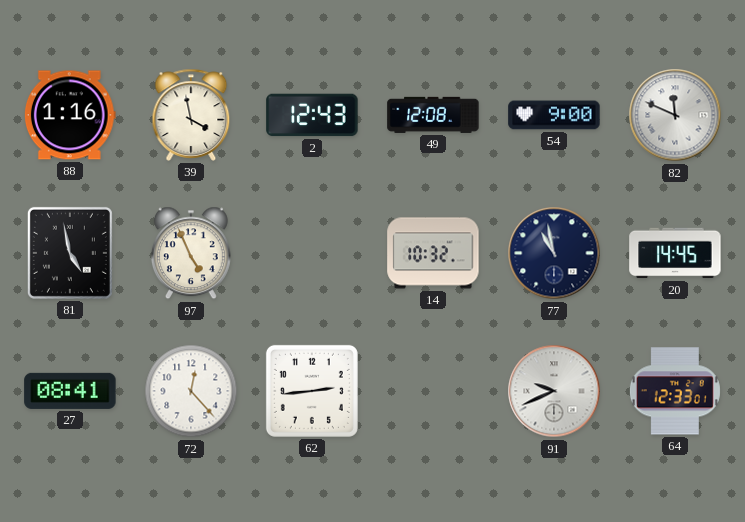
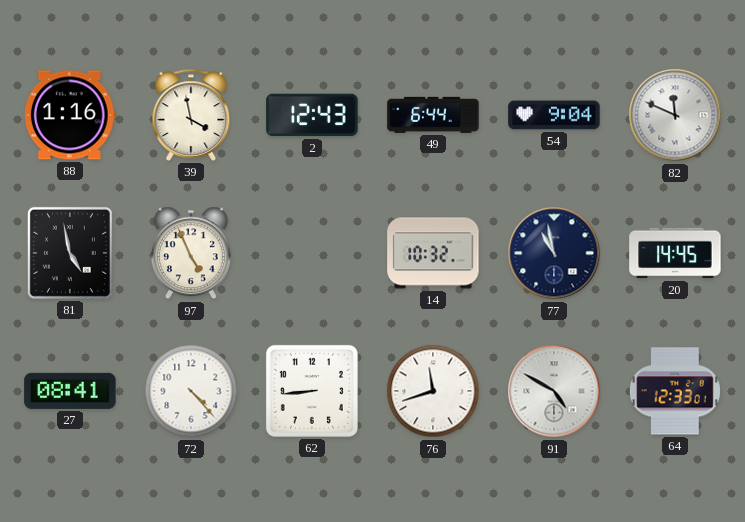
49: 12:08 -> 6:44 (433, 115)
54: 9:00 -> 9:04 (554, 115)
72: 12:23 -> 4:23 (191, 391)
62: 2:44 -> 8:44 (312, 391)
76: none -> 11:42 (433, 391)
91: 9:41 -> 4:50 (554, 391)
